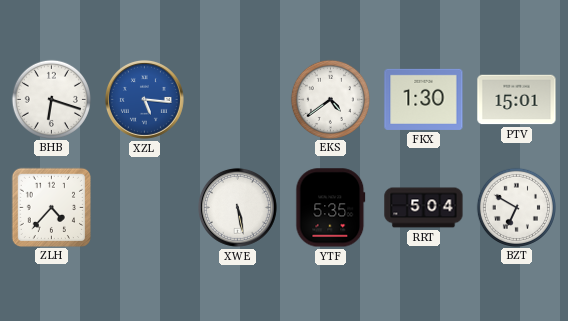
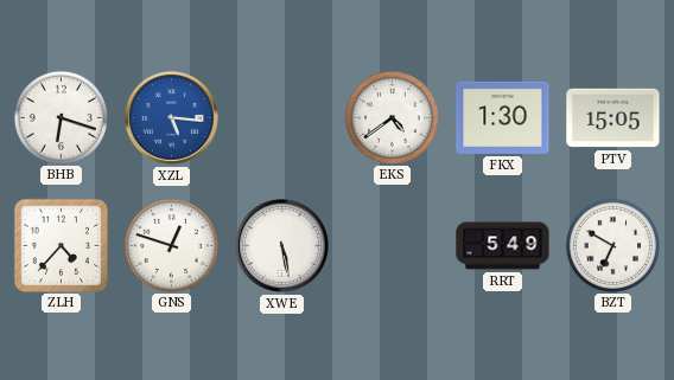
PTV: 15:01 -> 15:05 (613, 118)
GNS: none -> 12:48 (171, 245)
YTF: 5:35 -> none (331, 208)
RRT: 5:04 -> 5:49 (503, 246)
